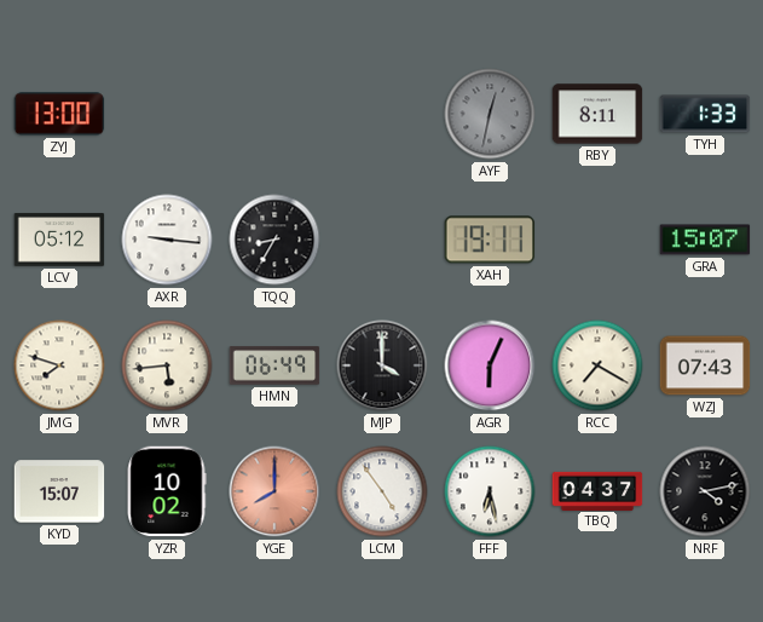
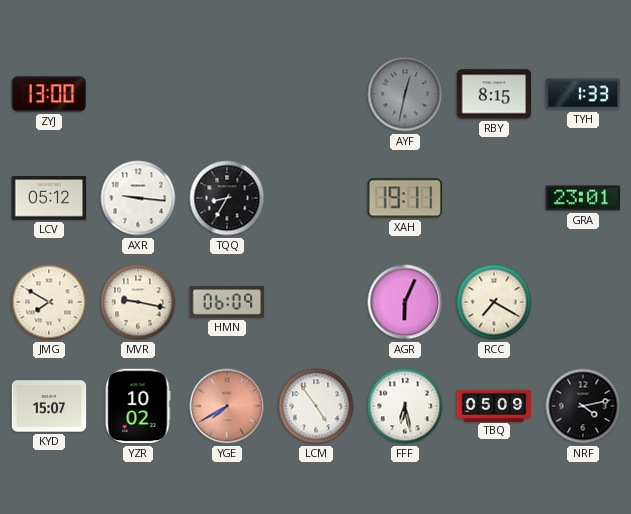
RBY: 8:11 -> 8:15 (494, 94)
GRA: 15:07 -> 23:01 (583, 198)
JMG: 7:48 -> 7:50 (49, 302)
MVR: 5:44 -> 9:17 (138, 302)
HMN: 06:49 -> 06:09 (227, 302)
MJP: 4:00 -> none (382, 365)
WZJ: 07:43 -> none (705, 365)
YGE: 8:00 -> 7:40 (227, 406)
TBQ: 04:37 -> 05:09 (494, 405)
